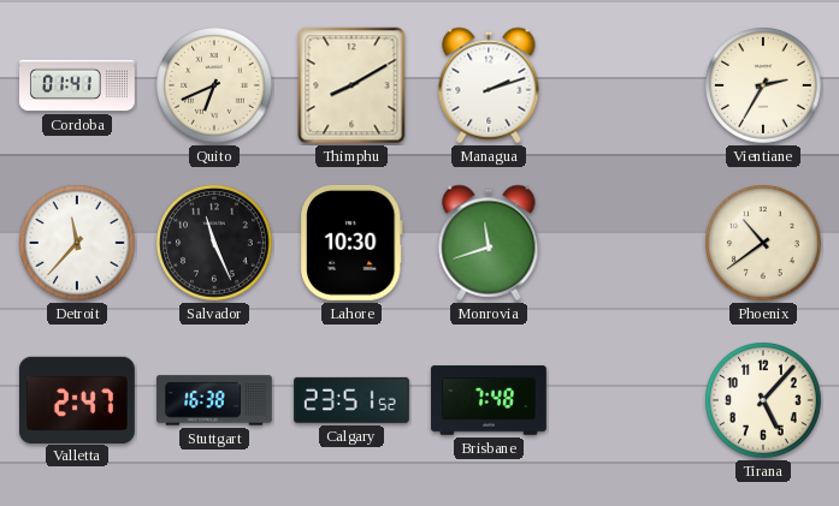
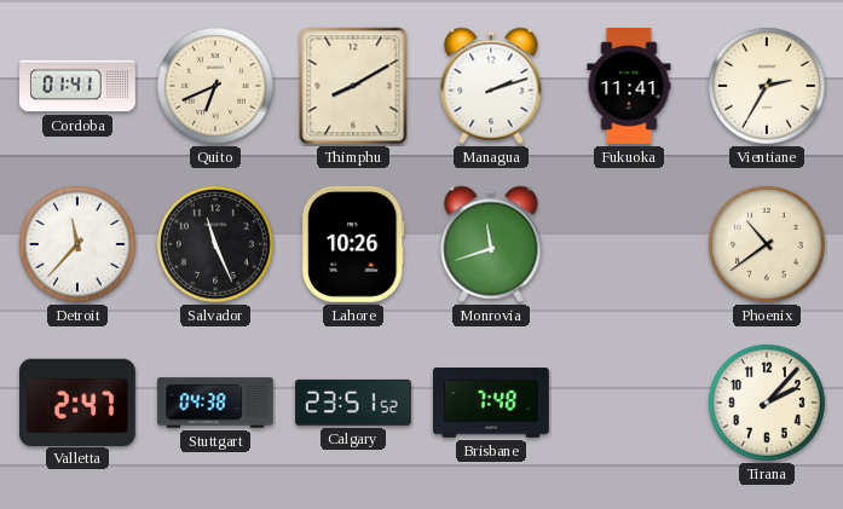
Fukuoka: none -> 11:41 (629, 87)
Lahore: 10:30 -> 10:26 (353, 244)
Stuttgart: 16:38 -> 04:38 (216, 403)
Tirana: 5:07 -> 2:07 (768, 404)
